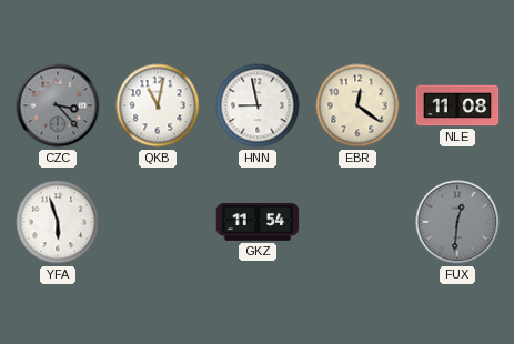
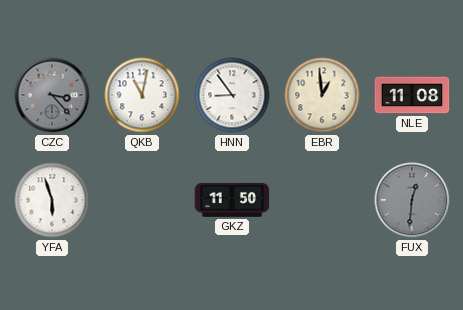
HNN: 8:58 -> 8:54 (232, 95)
EBR: 12:21 -> 12:59 (322, 95)
GKZ: 11:54 -> 11:50 (232, 200)
